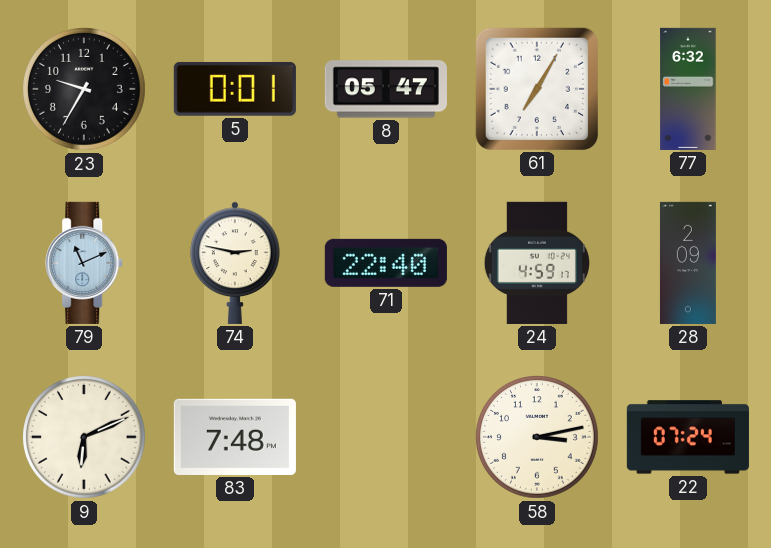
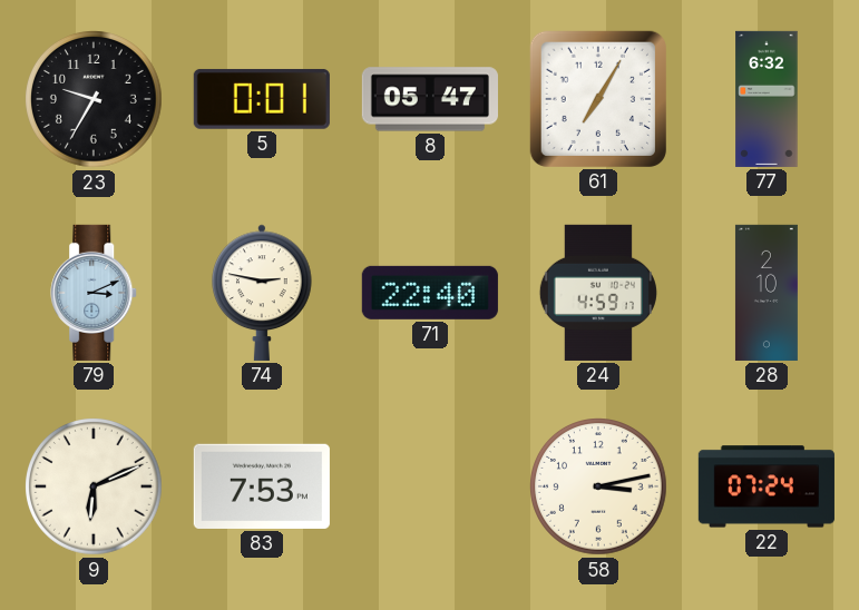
79: 11:11 -> 3:11 (95, 293)
28: 2:09 -> 2:10 (767, 293)
83: 7:48 -> 7:53 (262, 486)
